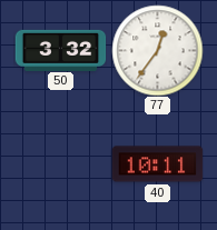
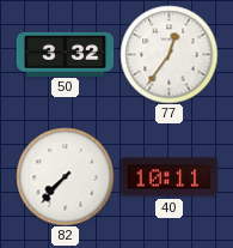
82: none -> 7:37 (65, 176)
